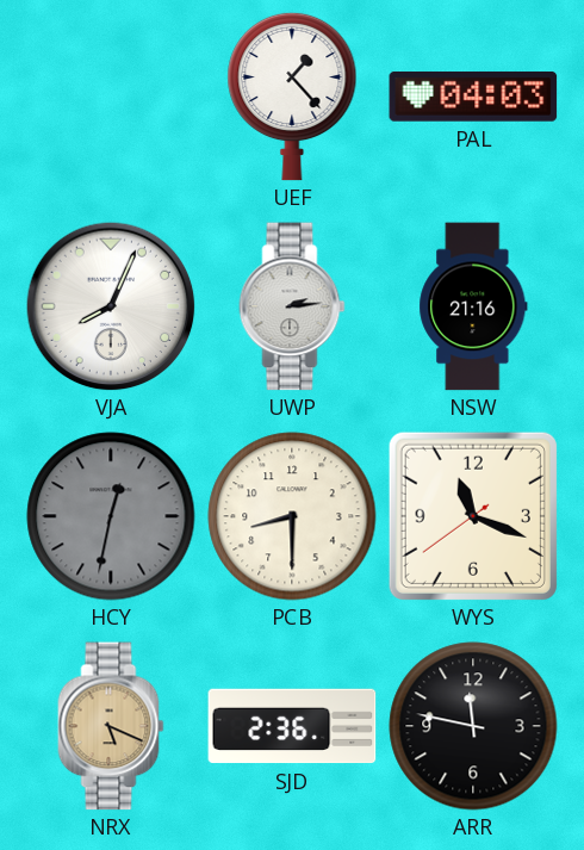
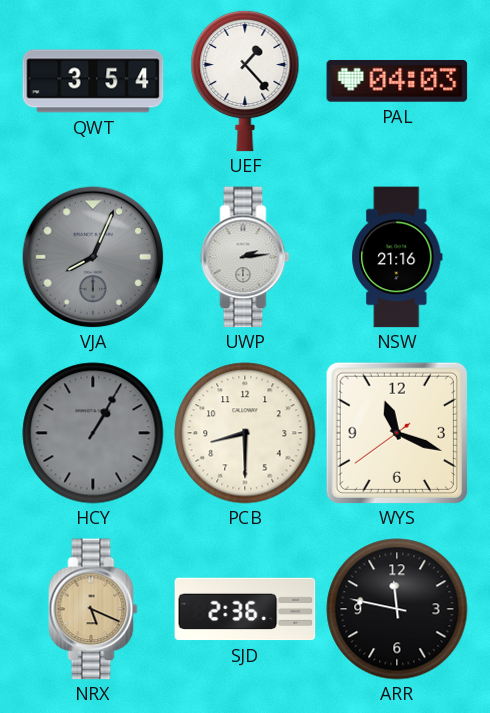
QWT: none -> 3:54 (93, 81)
VJA dial: white -> grey (93, 257)
HCY: 12:32 -> 1:05 (93, 433)
